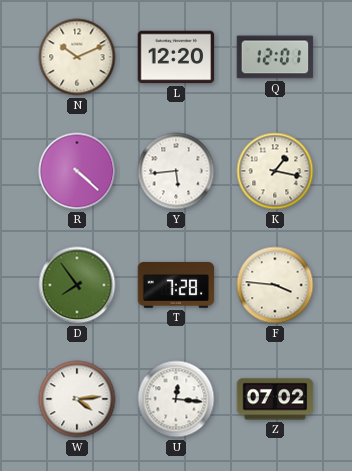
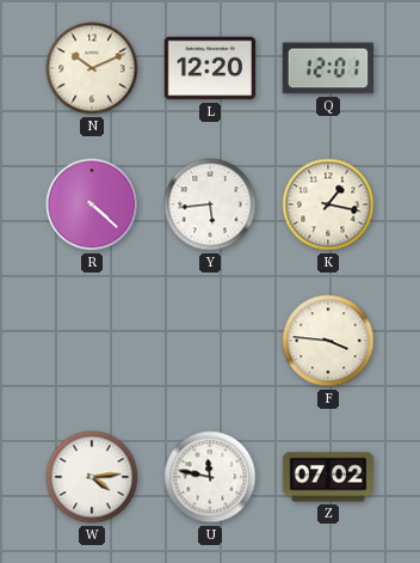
D: 7:54 -> none (77, 285)
T: 7:28 -> none (176, 285)
U: 12:16 -> 11:47 (210, 477)
